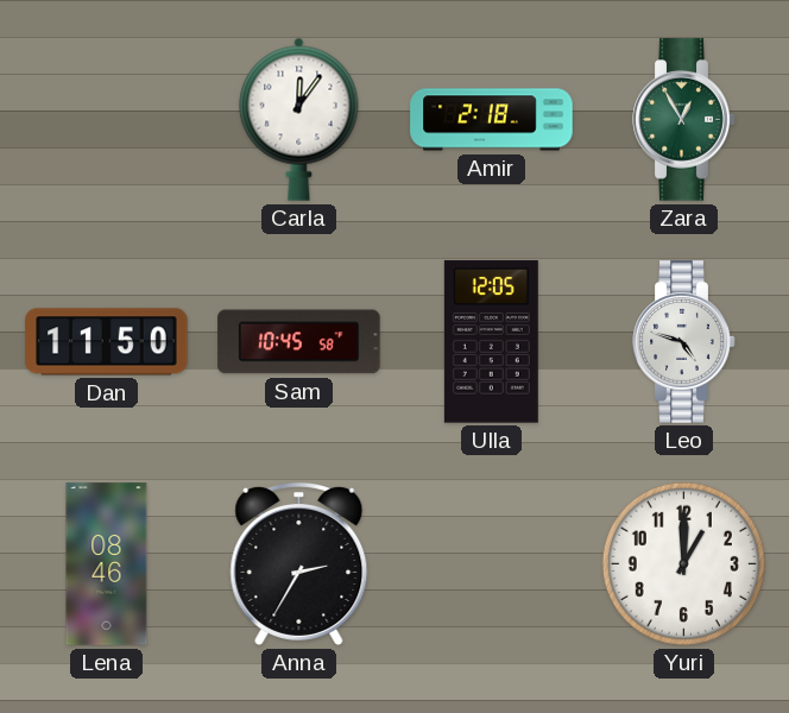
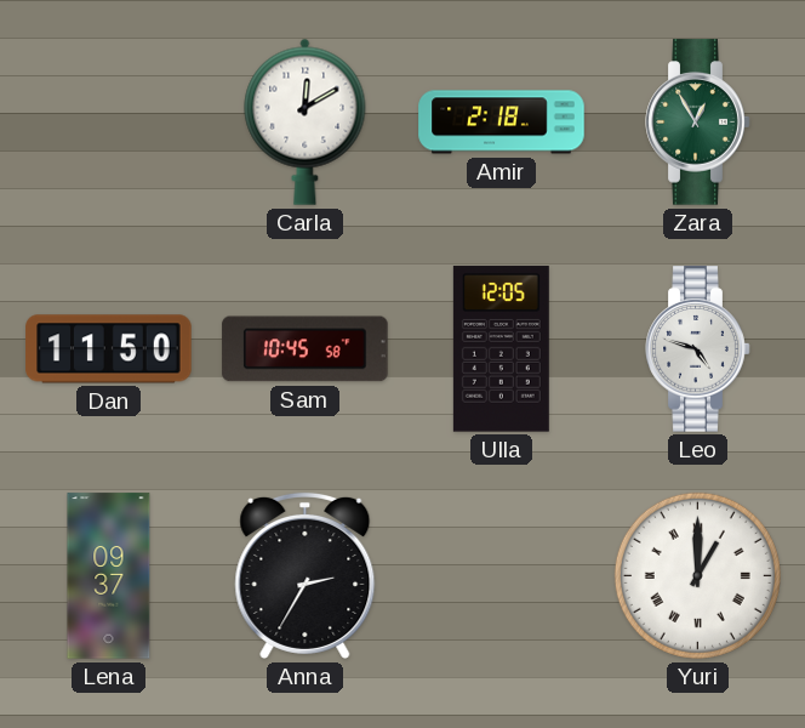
Carla: 12:06 -> 12:10 (306, 121)
Lena: 08:46 -> 09:37 (109, 576)
Yuri numerals: Arabic -> Roman (697, 575)
